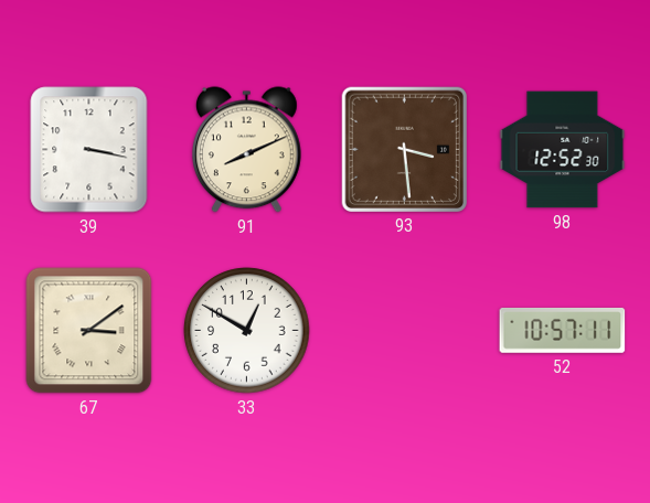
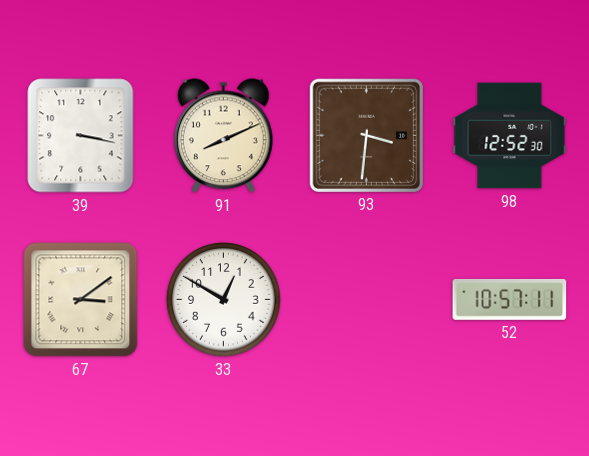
93: 3:29 -> 3:31 (366, 135)
